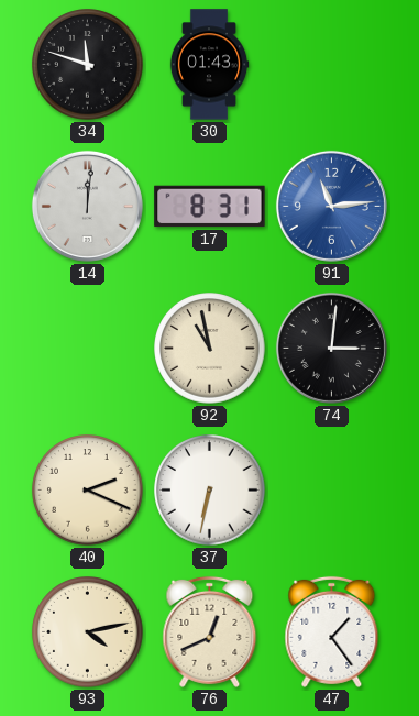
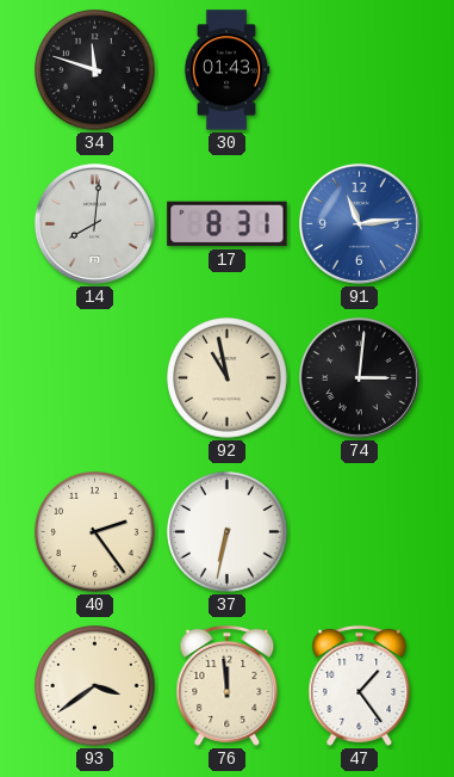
14: 12:01 -> 8:01 (94, 223)
40: 2:19 -> 2:24 (95, 532)
93: 4:13 -> 3:39 (95, 686)
76: 12:41 -> 11:59 (228, 685)
